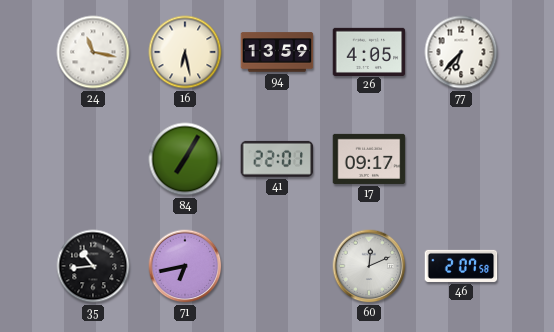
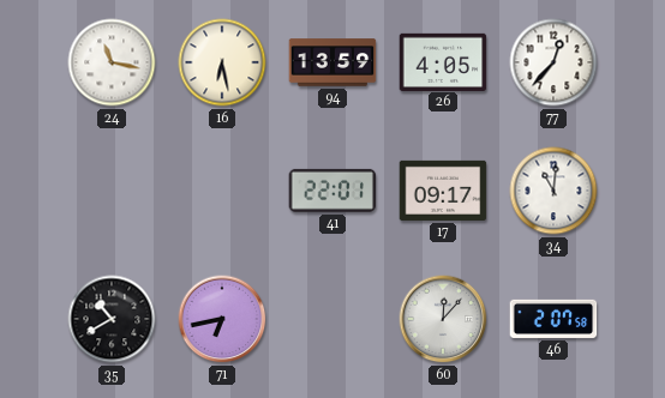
77: 6:37 -> 12:37 (553, 62)
84: 7:05 -> none (185, 159)
34: none -> 11:01 (553, 191)
35: 10:44 -> 10:40 (112, 319)
60: 12:11 -> 12:07 (443, 319)
